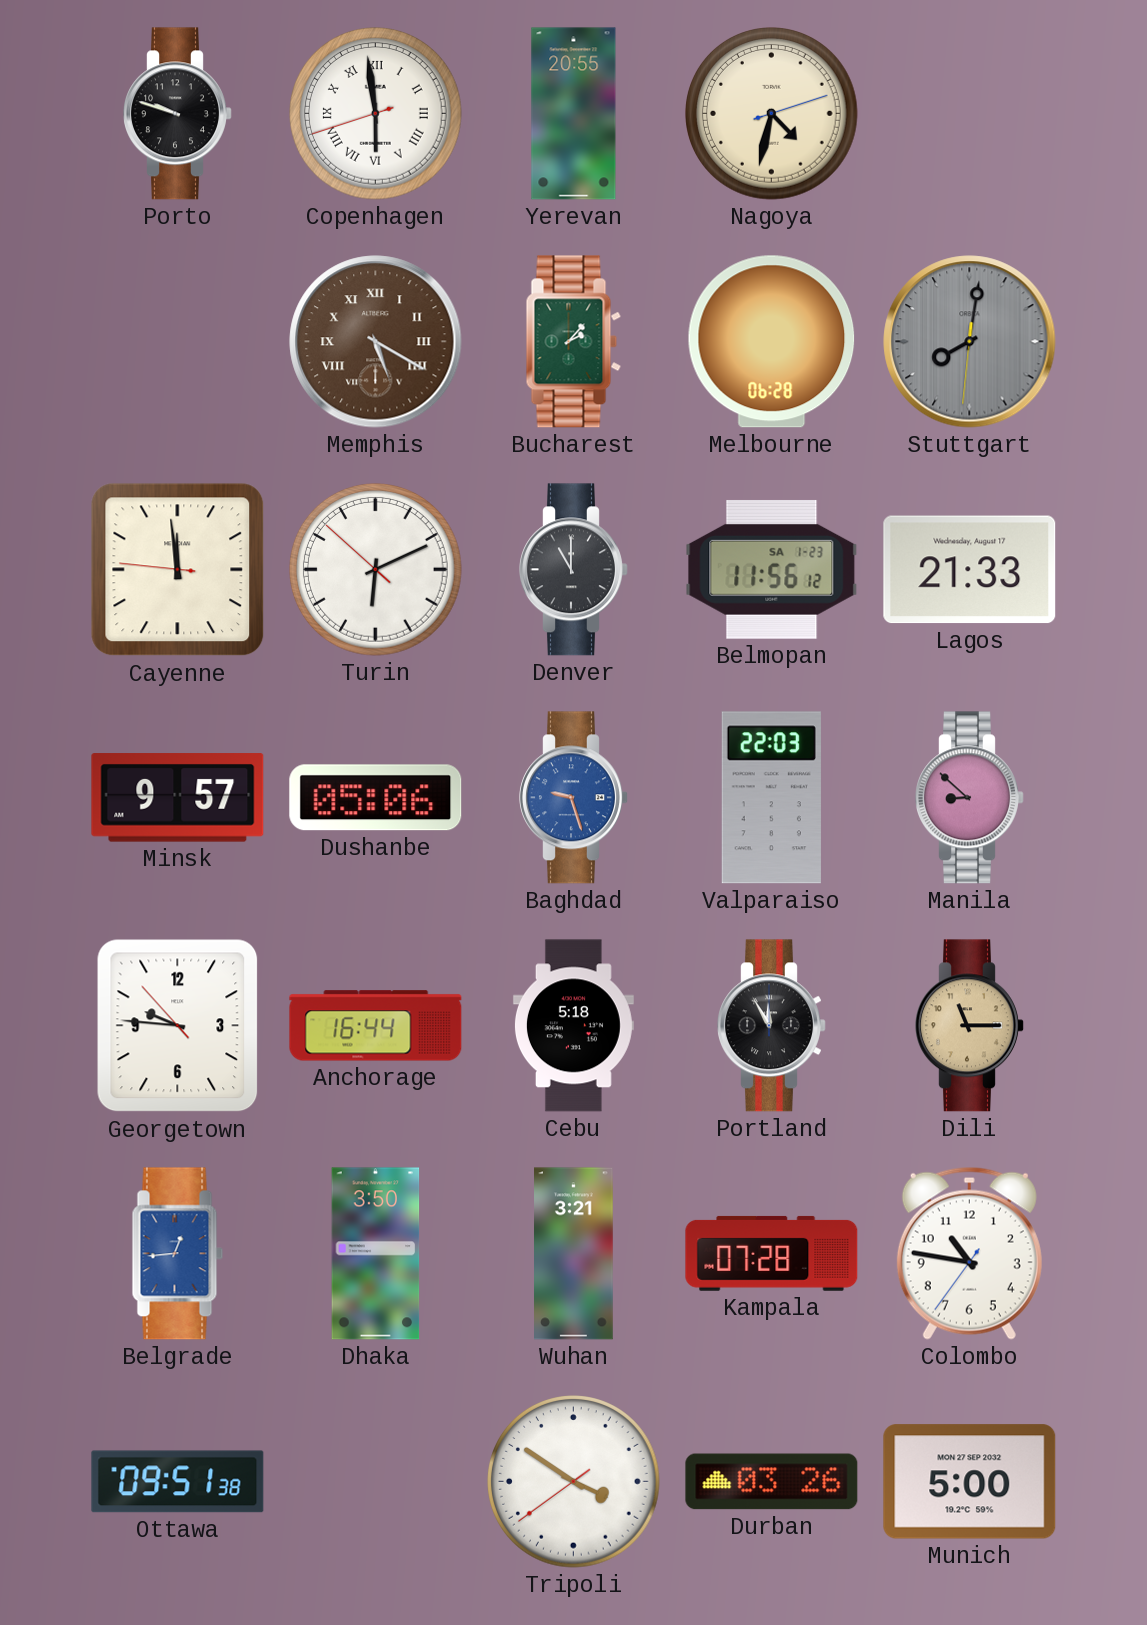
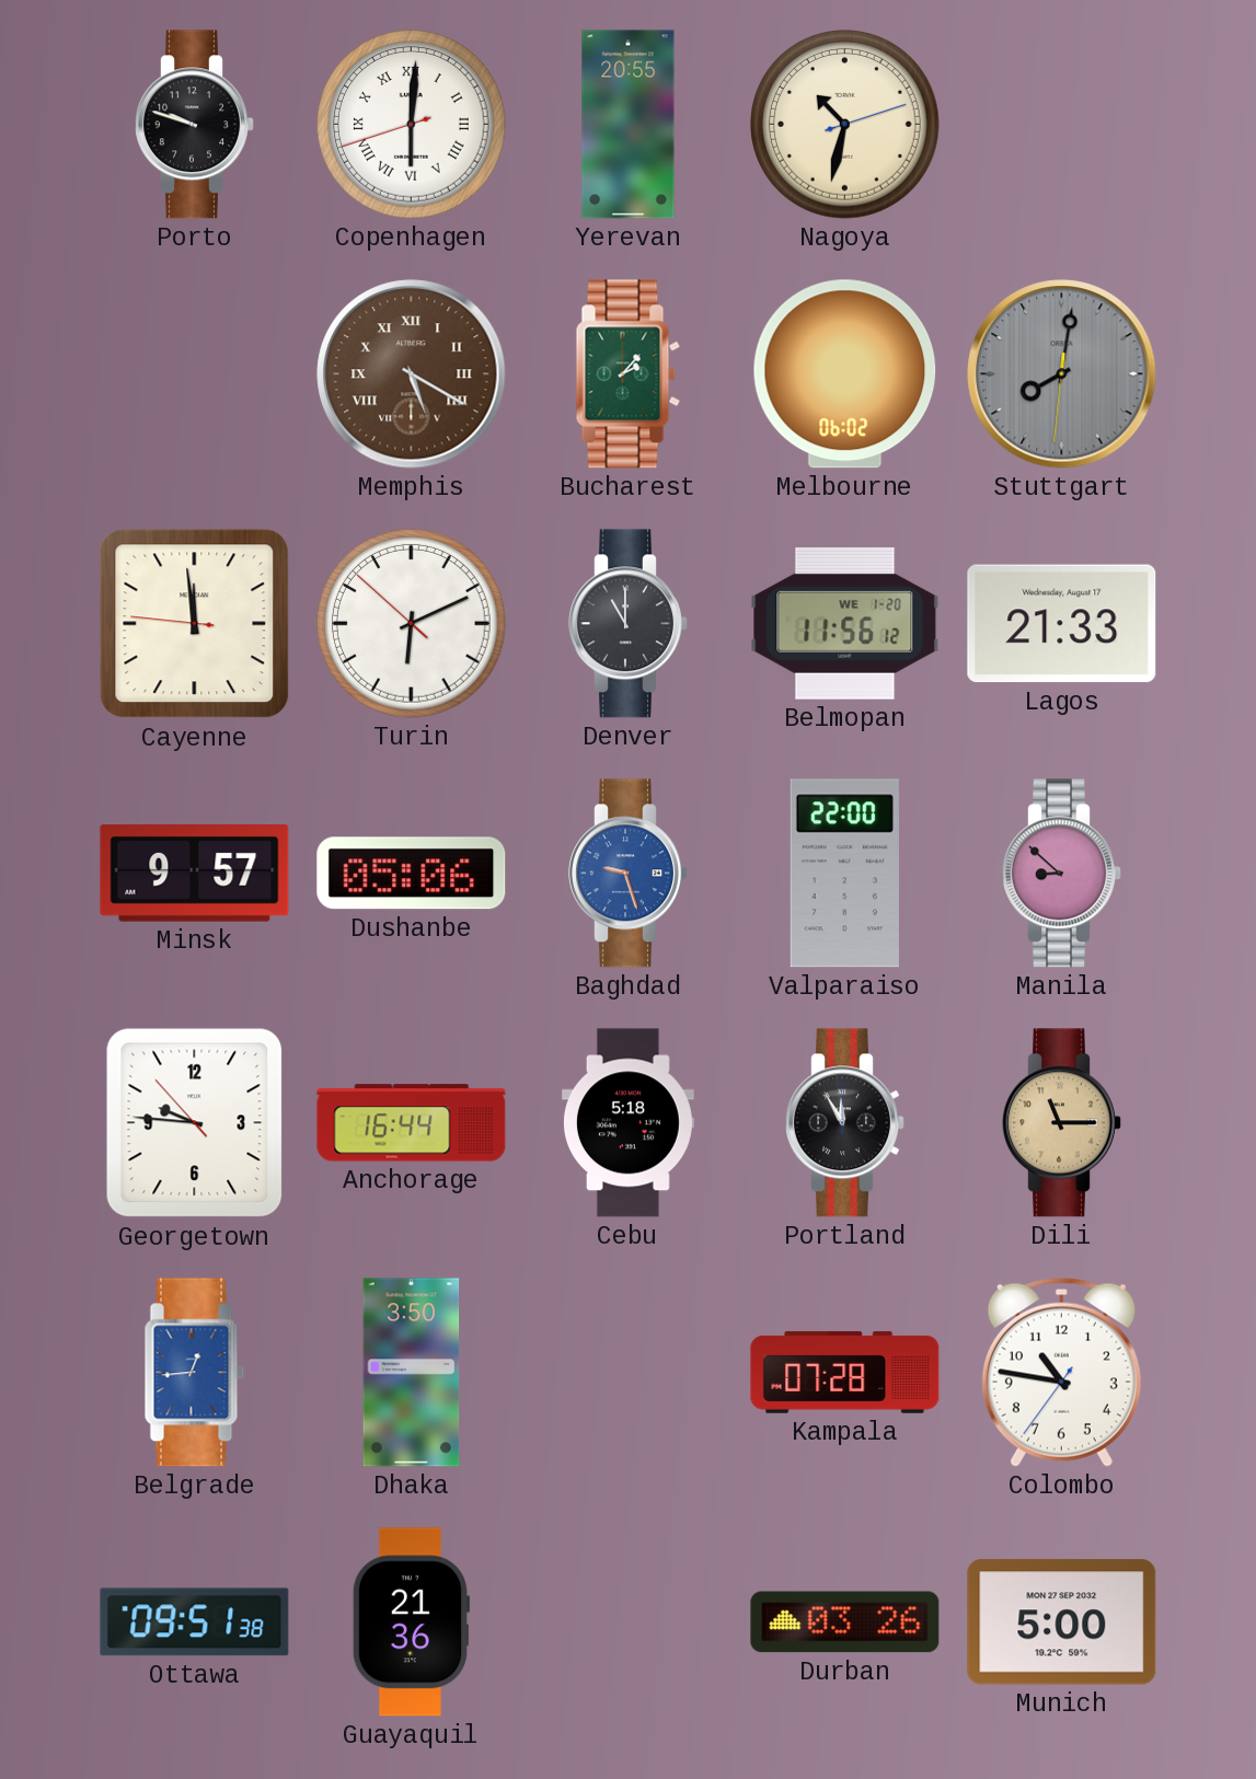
Copenhagen: 5:58 -> 6:00 (412, 125)
Nagoya: 4:32 -> 10:32 (845, 125)
Melbourne: 06:28 -> 06:02 (845, 374)
Belmopan date: SA 1-23 -> WE 1-20 (845, 623)
Valparaiso: 22:03 -> 22:00 (844, 874)
Wuhan: 3:21 -> none (574, 1254)
Guayaquil: none -> 21:36 (411, 1622)
Tripoli: 3:50 -> none (574, 1482)
